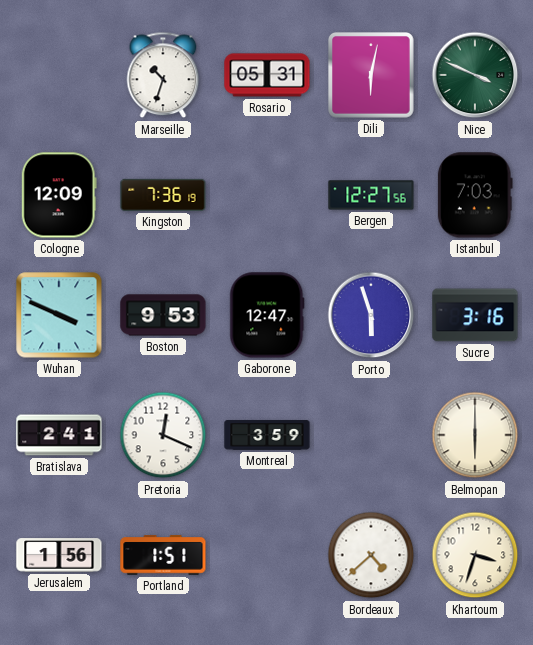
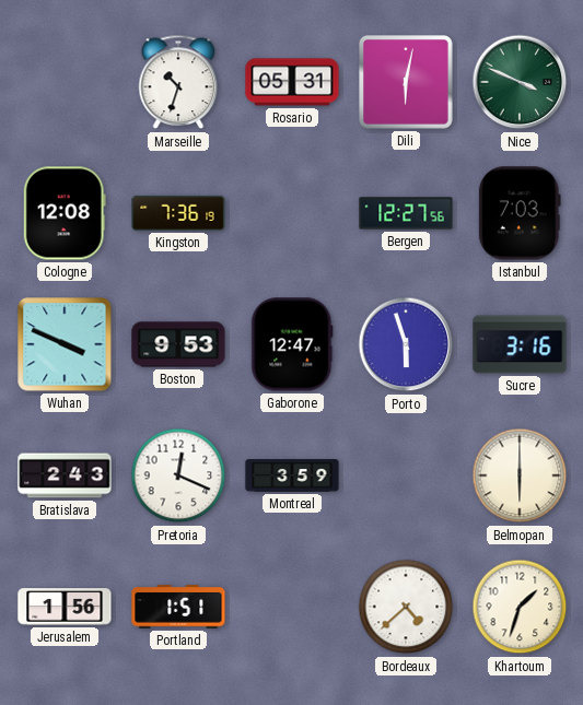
Cologne: 12:09 -> 12:08 (65, 213)
Bratislava: 2:41 -> 2:43 (65, 475)
Khartoum: 3:33 -> 1:33 (520, 607)
